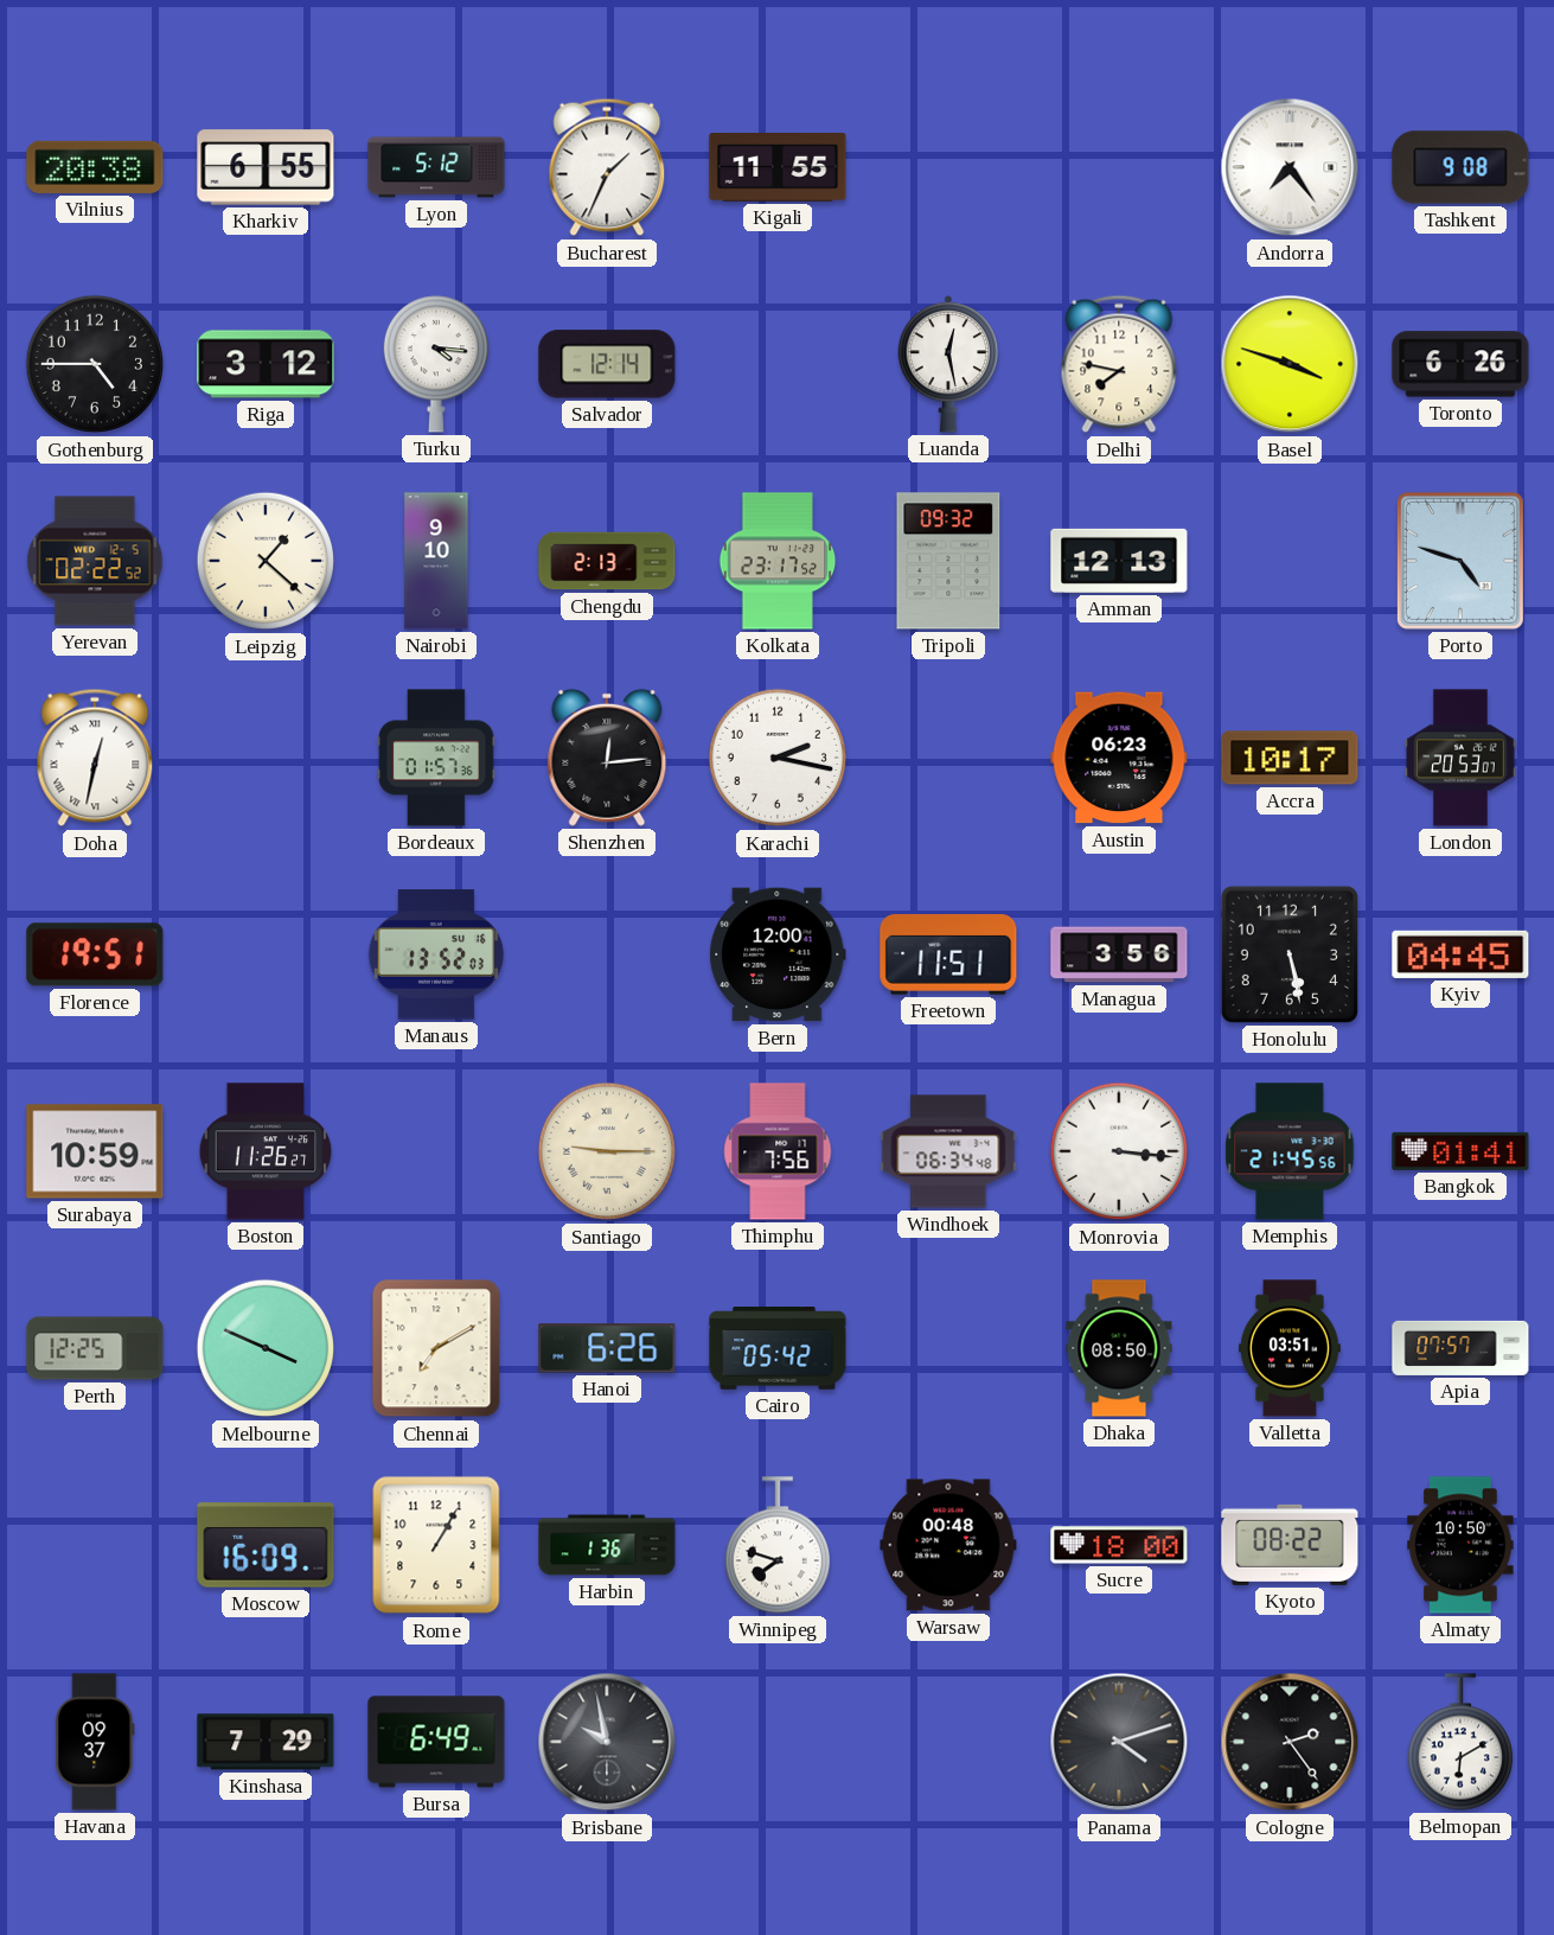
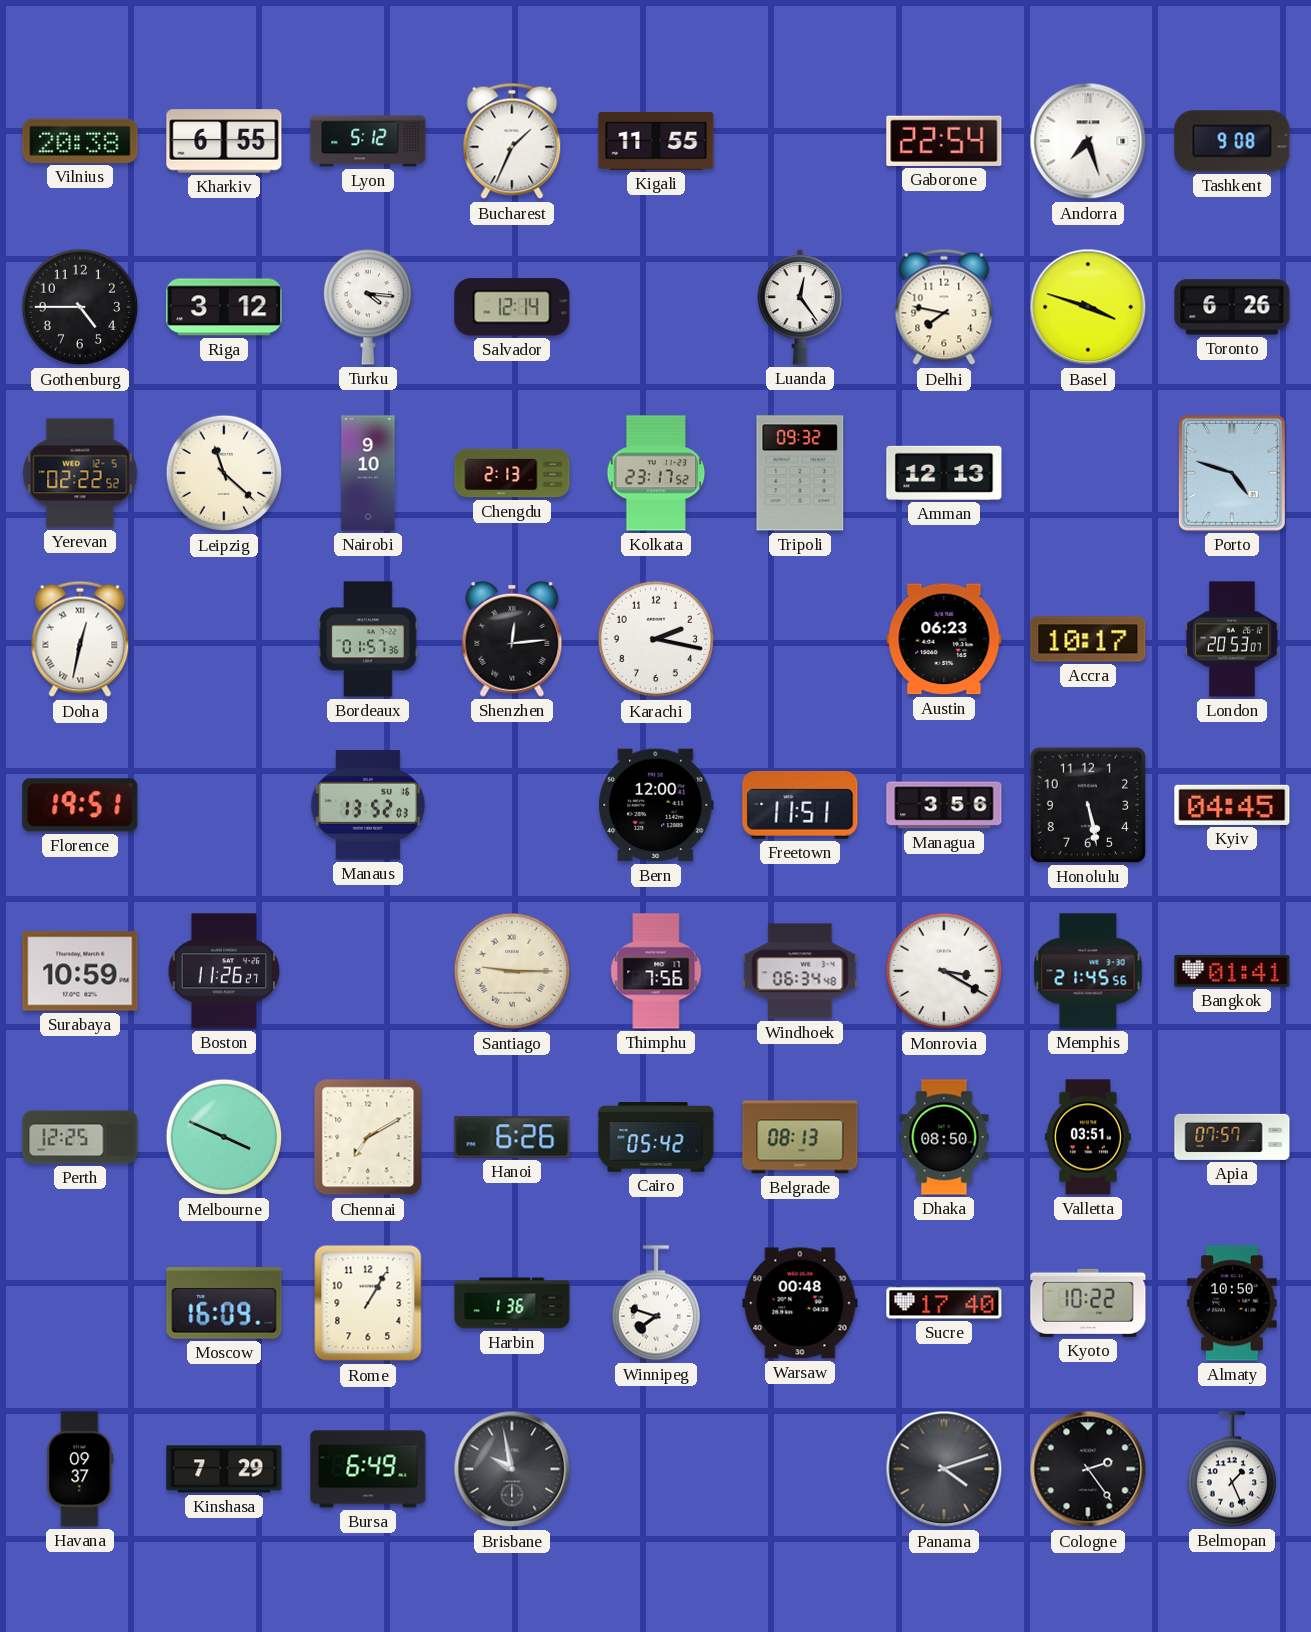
Gaborone: none -> 22:54 (944, 141)
Andorra: 7:24 -> 7:27 (1088, 141)
Luanda: 12:28 -> 12:24 (800, 307)
Leipzig: 1:22 -> 11:22 (224, 473)
Monrovia: 3:16 -> 3:20 (944, 971)
Belgrade: none -> 08:13 (800, 1137)
Sucre: 18:00 -> 17:40 (944, 1303)
Kyoto: 08:22 -> 10:22 (1088, 1303)
Belmopan: 6:10 -> 1:26 (1231, 1469)
